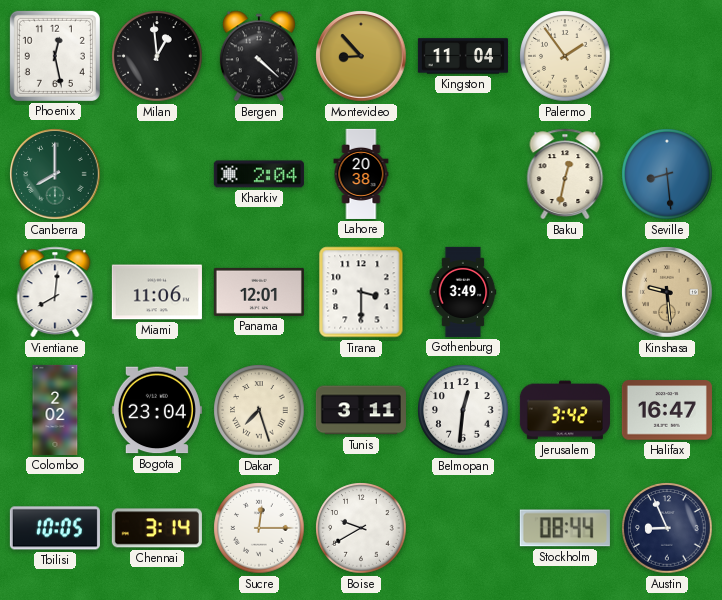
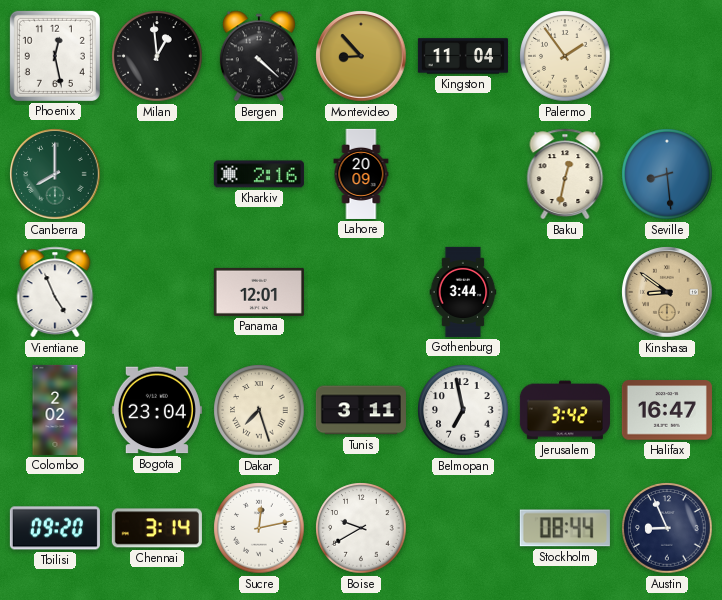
Kharkiv: 2:04 -> 2:16 (259, 174)
Lahore: 20:38 -> 20:09 (361, 174)
Vientiane: 8:01 -> 4:56 (55, 292)
Miami: 11:06 -> none (157, 292)
Tirana: 3:30 -> none (361, 292)
Gothenburg: 3:49 -> 3:44 (463, 292)
Kinshasa: 9:29 -> 8:51 (667, 292)
Belmopan: 12:31 -> 6:58 (463, 410)
Tbilisi: 10:05 -> 09:20 (55, 528)
Sucre: 12:15 -> 12:13 (259, 528)
